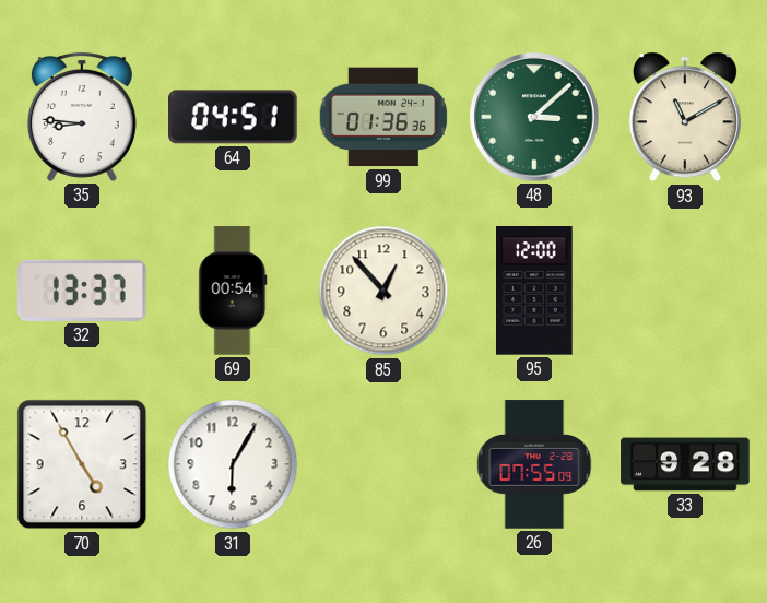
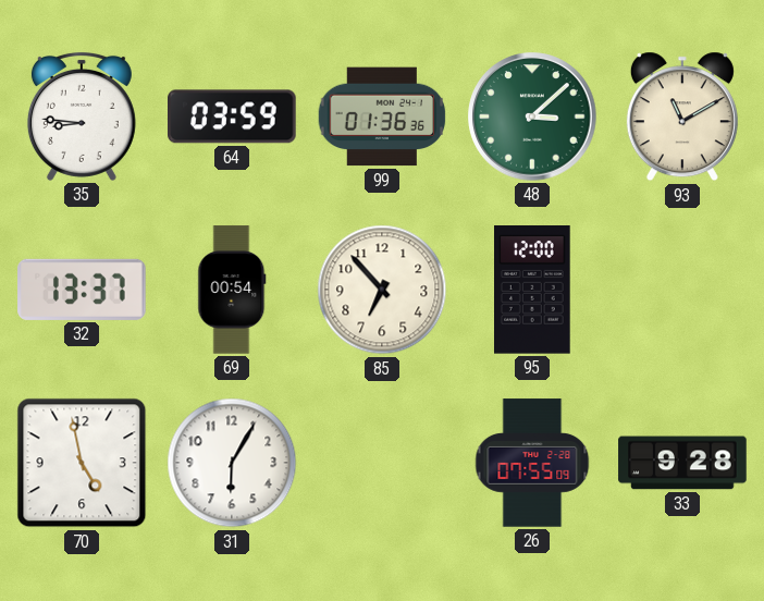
64: 04:51 -> 03:59 (232, 116)
85: 12:53 -> 6:53 (382, 290)
70: 4:55 -> 4:58 (82, 463)
